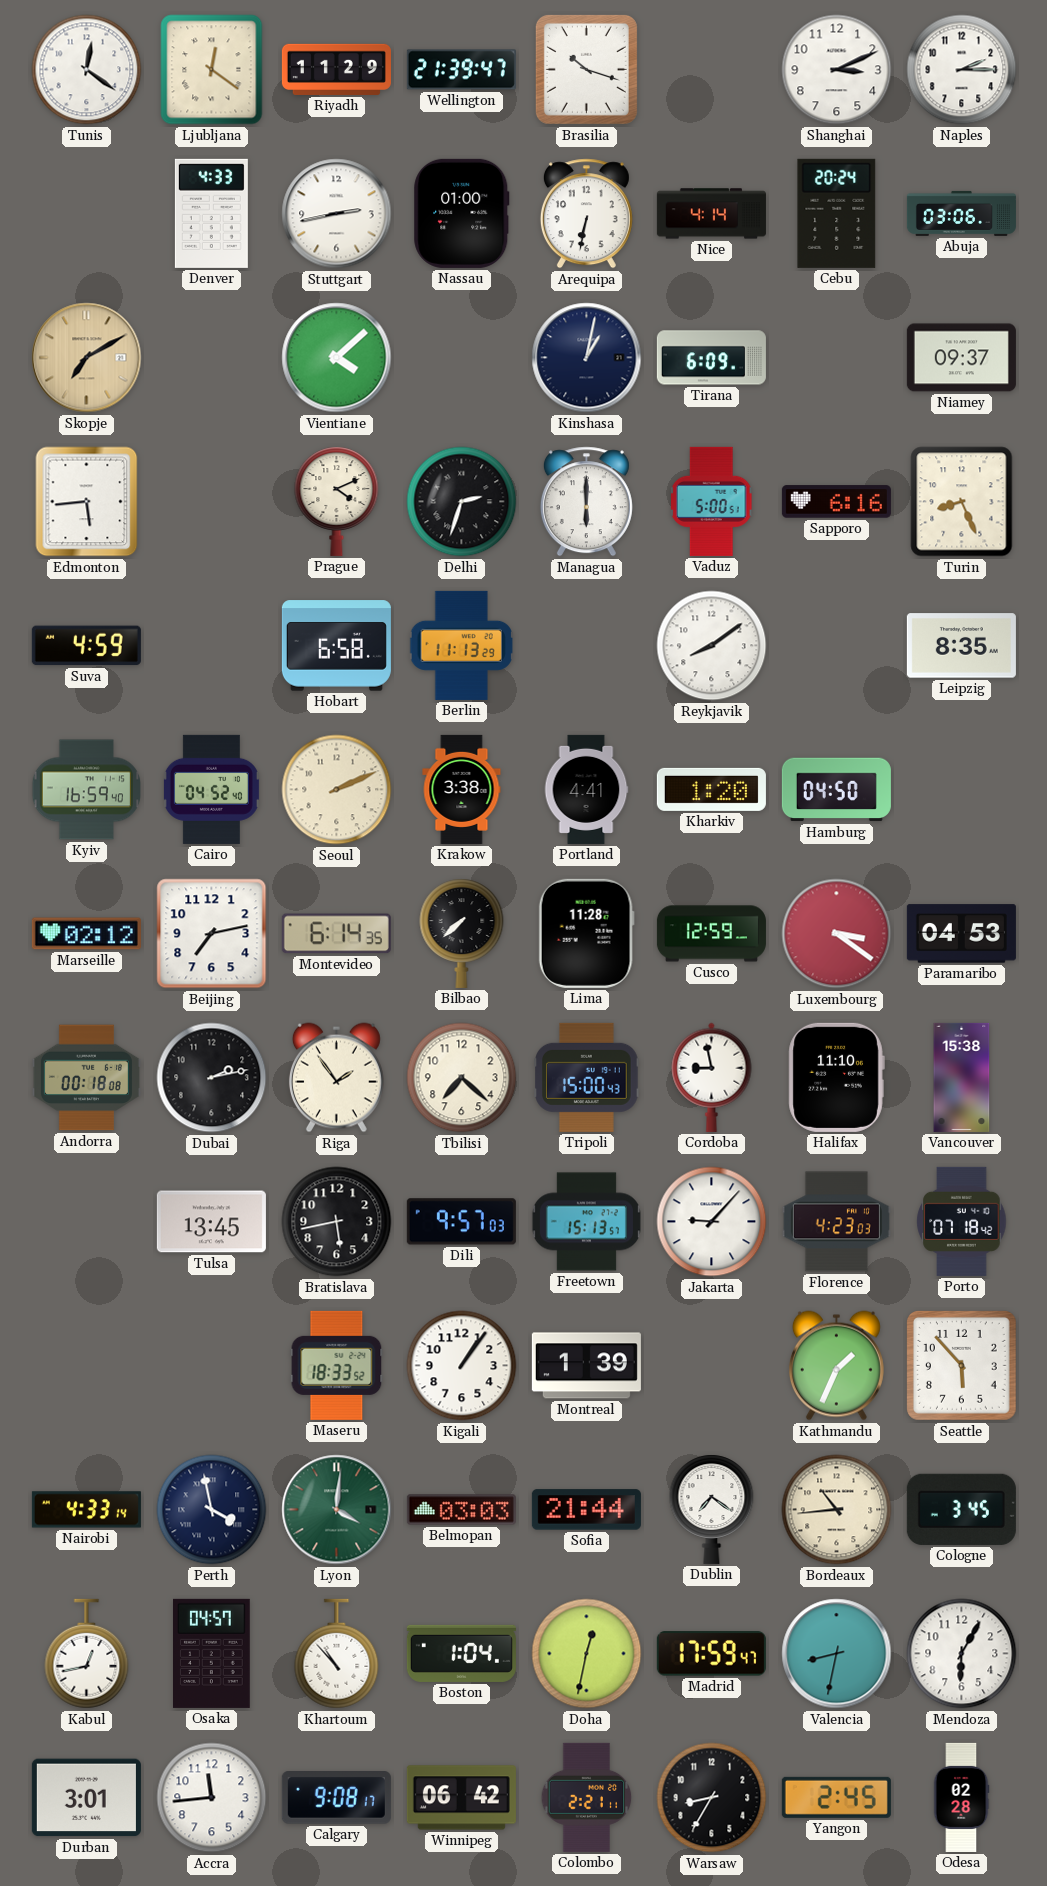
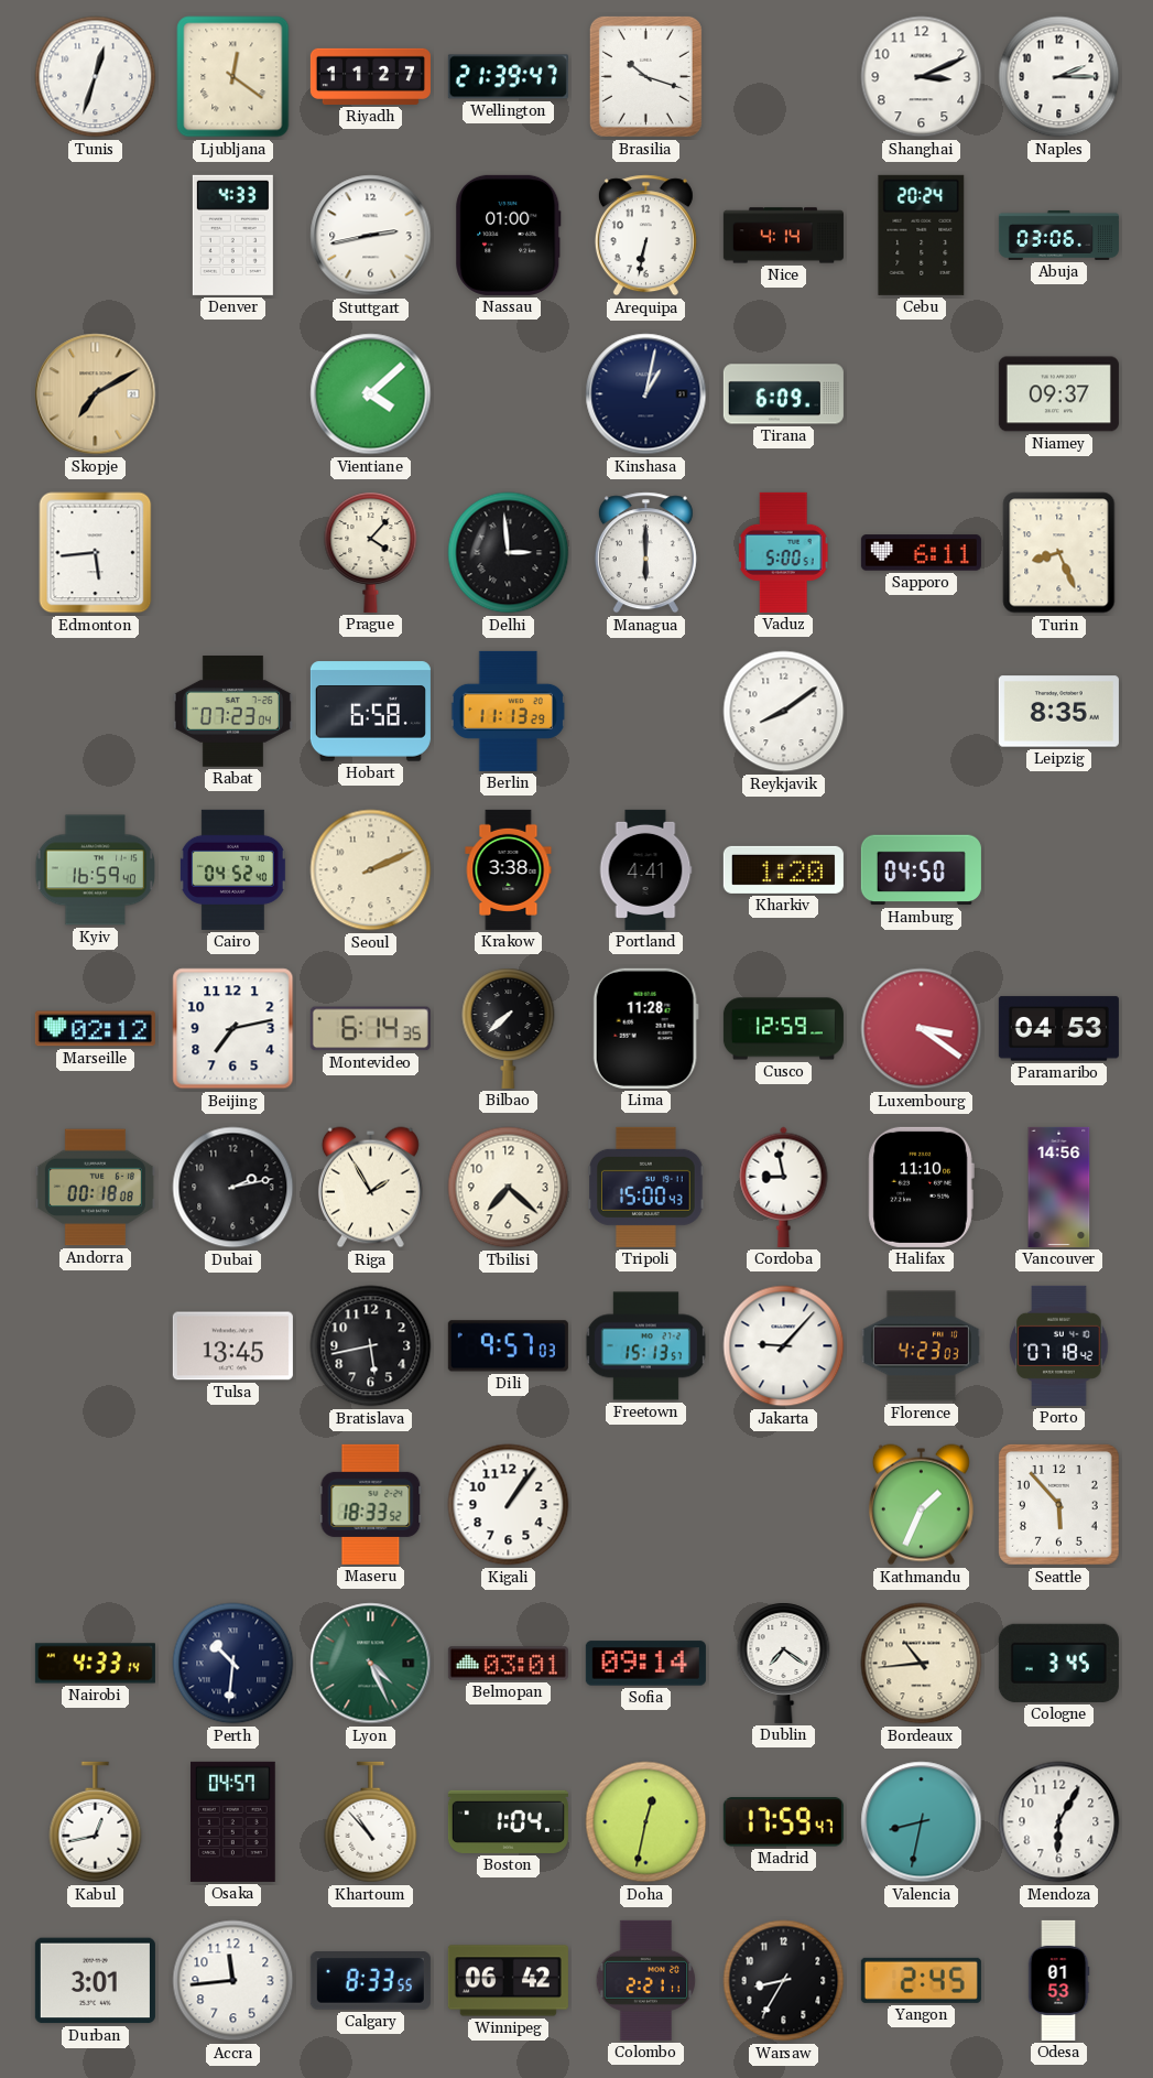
Tunis: 12:21 -> 12:33 (96, 77)
Riyadh: 11:29 -> 11:27 (370, 76)
Prague: 4:11 -> 4:07 (371, 552)
Delhi: 2:33 -> 2:59 (509, 553)
Sapporo: 6:16 -> 6:11 (921, 553)
Suva: 4:59 -> none (86, 646)
Rabat: none -> 07:23 (232, 712)
Riga: 1:54 -> 1:55 (370, 1188)
Vancouver: 15:38 -> 14:56 (1059, 1187)
Montreal: 1:39 -> none (586, 1366)
Perth: 3:58 -> 10:31 (233, 1664)
Lyon: 4:01 -> 4:26 (371, 1664)
Belmopan: 03:03 -> 03:01 (508, 1664)
Sofia: 21:44 -> 09:14 (645, 1664)
Calgary: 9:08 -> 8:33 (370, 1981)
Odesa: 02:28 -> 01:53 (1058, 1980)
